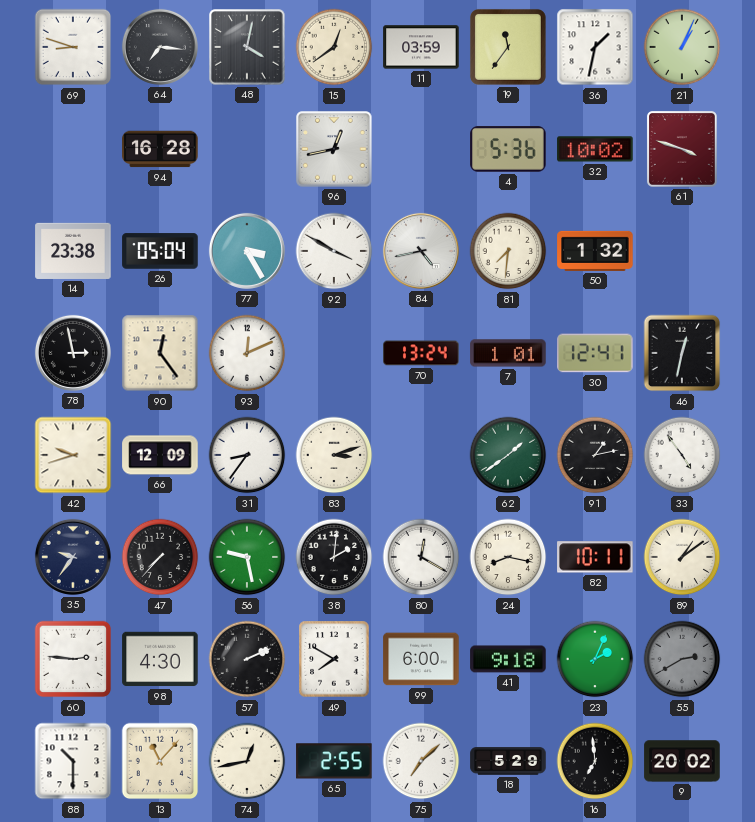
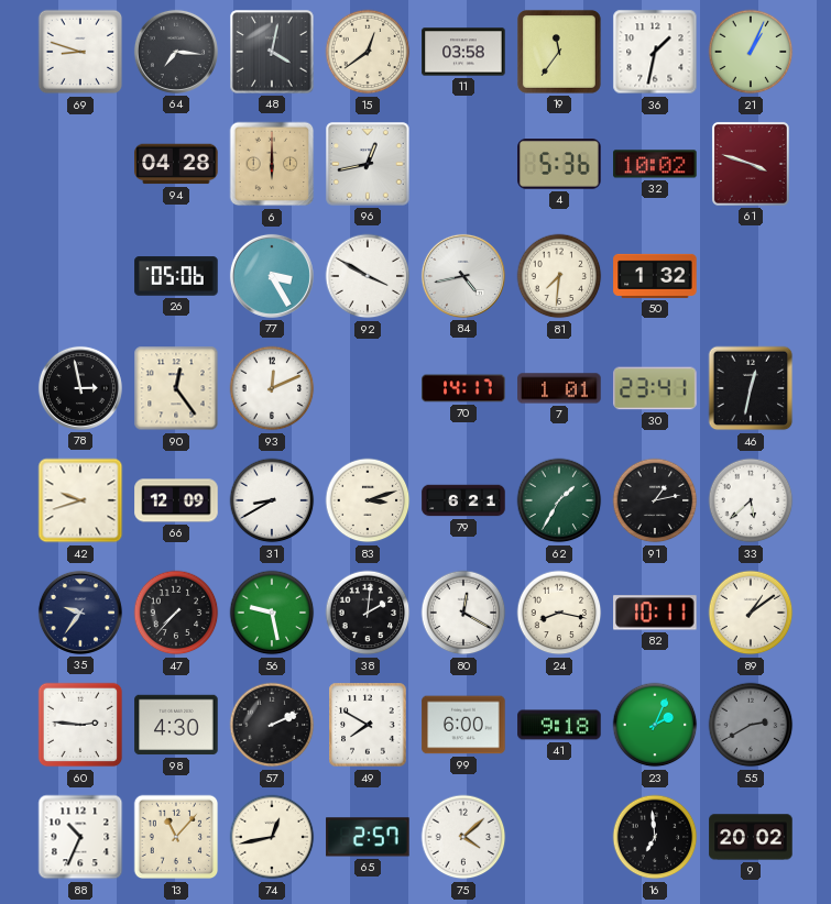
11: 03:59 -> 03:58 (463, 52)
94: 16:28 -> 04:28 (176, 164)
6: none -> 6:00 (272, 164)
14: 23:38 -> none (73, 251)
26: 05:04 -> 05:06 (176, 276)
70: 13:24 -> 14:17 (463, 388)
30: 12:41 -> 23:41 (655, 388)
31: 8:36 -> 8:40 (272, 500)
79: none -> 6:21 (463, 500)
62: 1:39 -> 1:35 (559, 500)
33: 4:54 -> 5:38 (751, 500)
88: 10:30 -> 10:34 (80, 837)
65: 2:55 -> 2:57 (368, 837)
75: 7:08 -> 4:08 (463, 837)
18: 5:29 -> none (508, 761)
